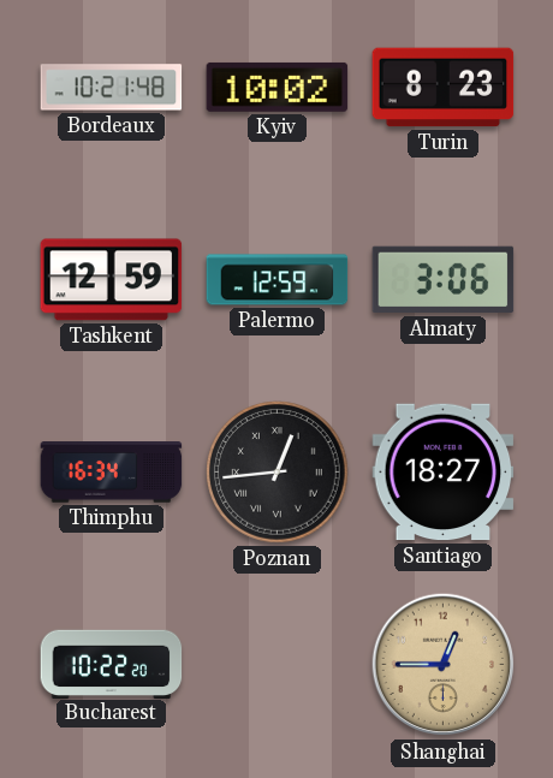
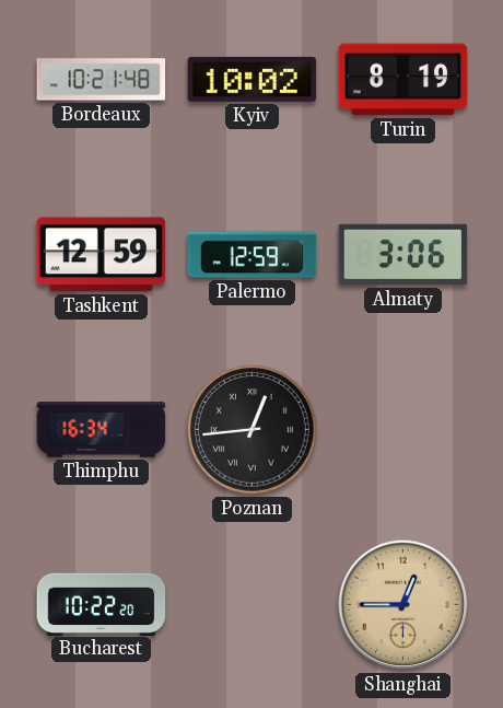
Turin: 8:23 -> 8:19 (403, 80)
Santiago: 18:27 -> none (444, 473)
